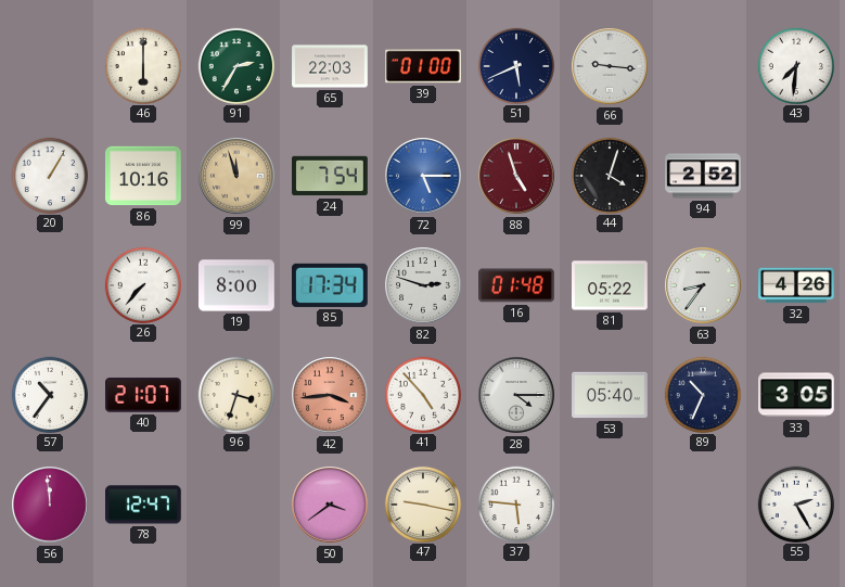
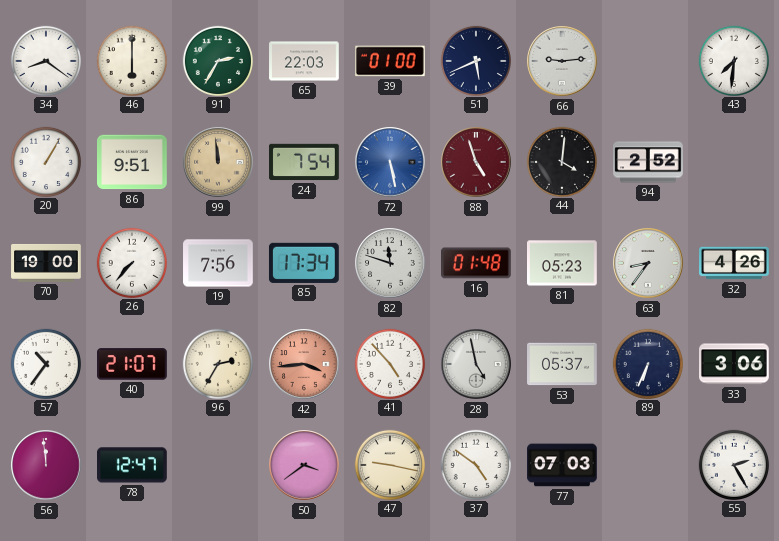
34: none -> 8:21 (45, 60)
66: 9:16 -> 9:14 (562, 61)
86: 10:16 -> 9:51 (133, 162)
99: 11:57 -> 11:59 (218, 162)
72: 5:15 -> 5:28 (390, 162)
44: 4:03 -> 4:01 (561, 161)
70: none -> 19:00 (46, 263)
19: 8:00 -> 7:56 (218, 263)
82: 2:48 -> 11:48 (390, 263)
81: 05:22 -> 05:23 (563, 263)
96: 3:33 -> 2:35 (217, 363)
28: 4:15 -> 4:58 (476, 364)
53: 05:40 -> 05:37 (562, 364)
89: 10:34 -> 6:34 (647, 363)
33: 3:05 -> 3:06 (735, 364)
37: 5:46 -> 4:51 (475, 464)
77: none -> 07:03 (562, 465)
